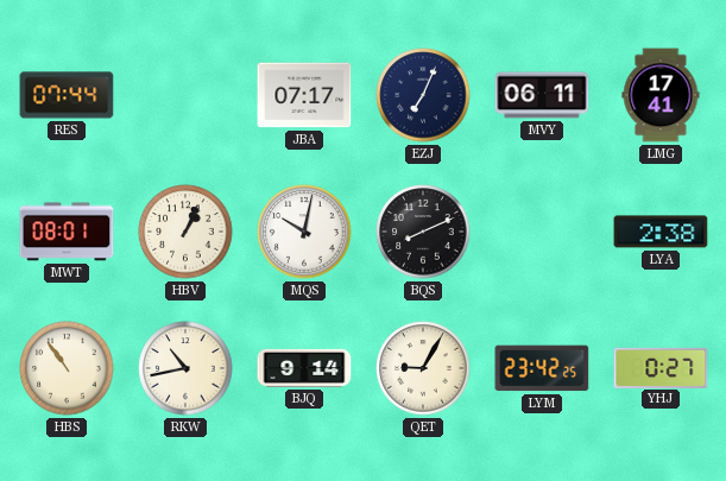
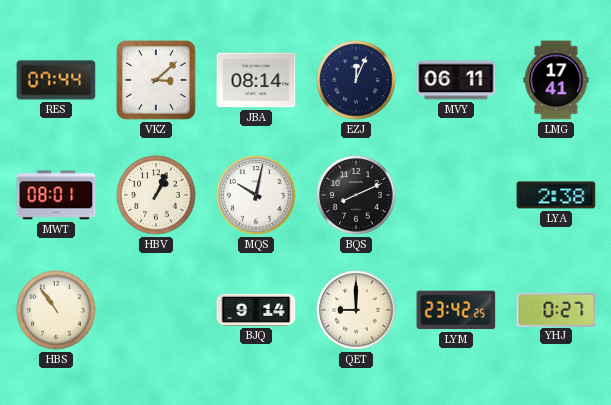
VKZ: none -> 3:08 (156, 80)
JBA: 07:17 -> 08:14 (256, 80)
EZJ: 7:04 -> 12:04 (356, 80)
RKW: 10:43 -> none (185, 368)
QET: 9:05 -> 9:00 (356, 310)
